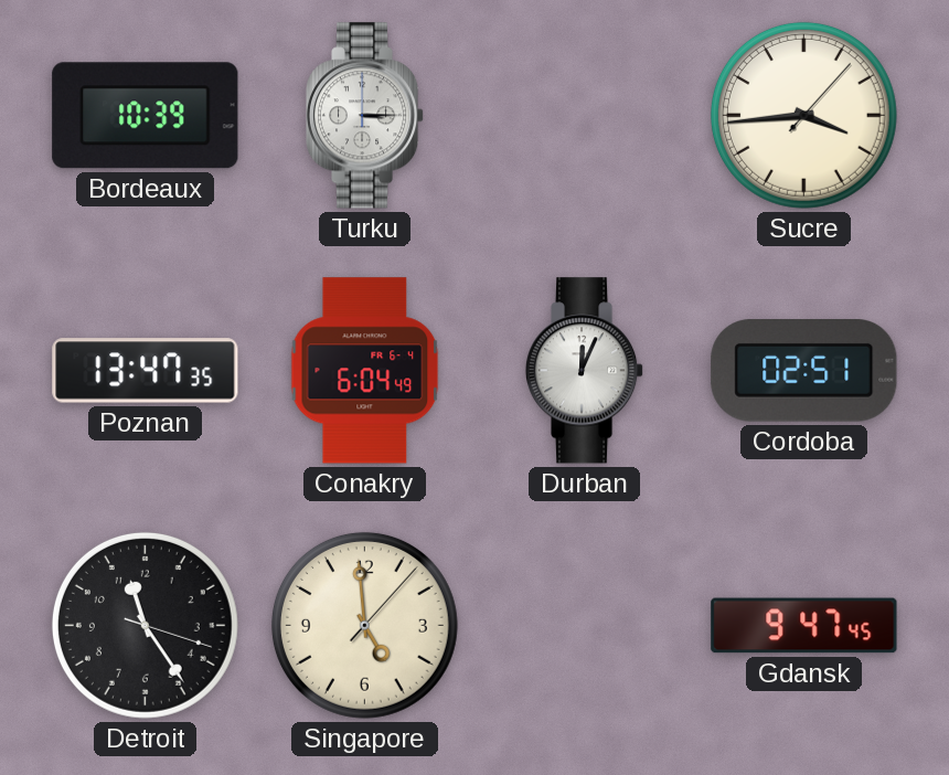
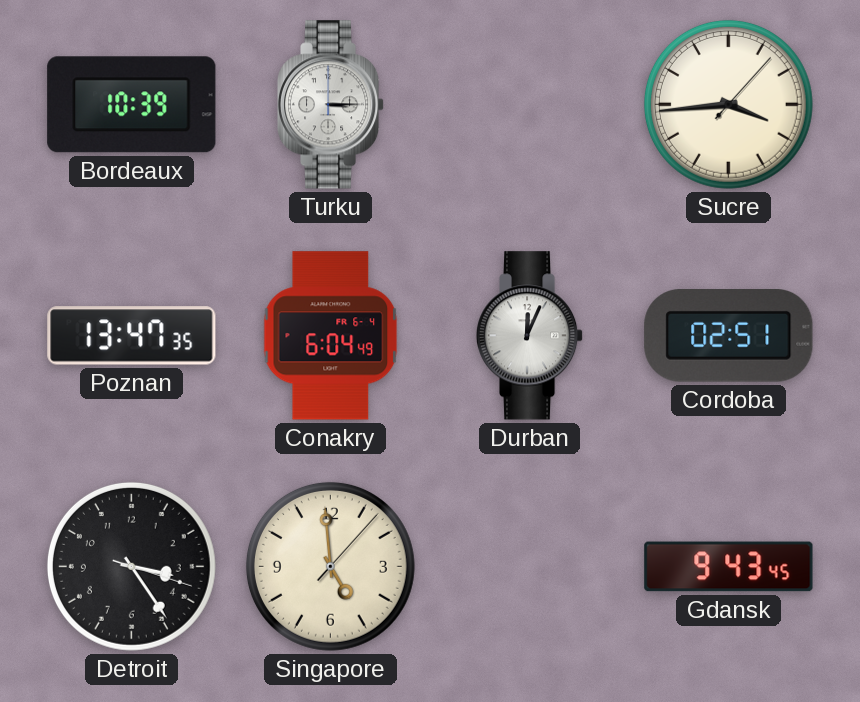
Detroit: 11:24 -> 3:24 (131, 566)
Gdansk: 9:47 -> 9:43 (729, 567)
